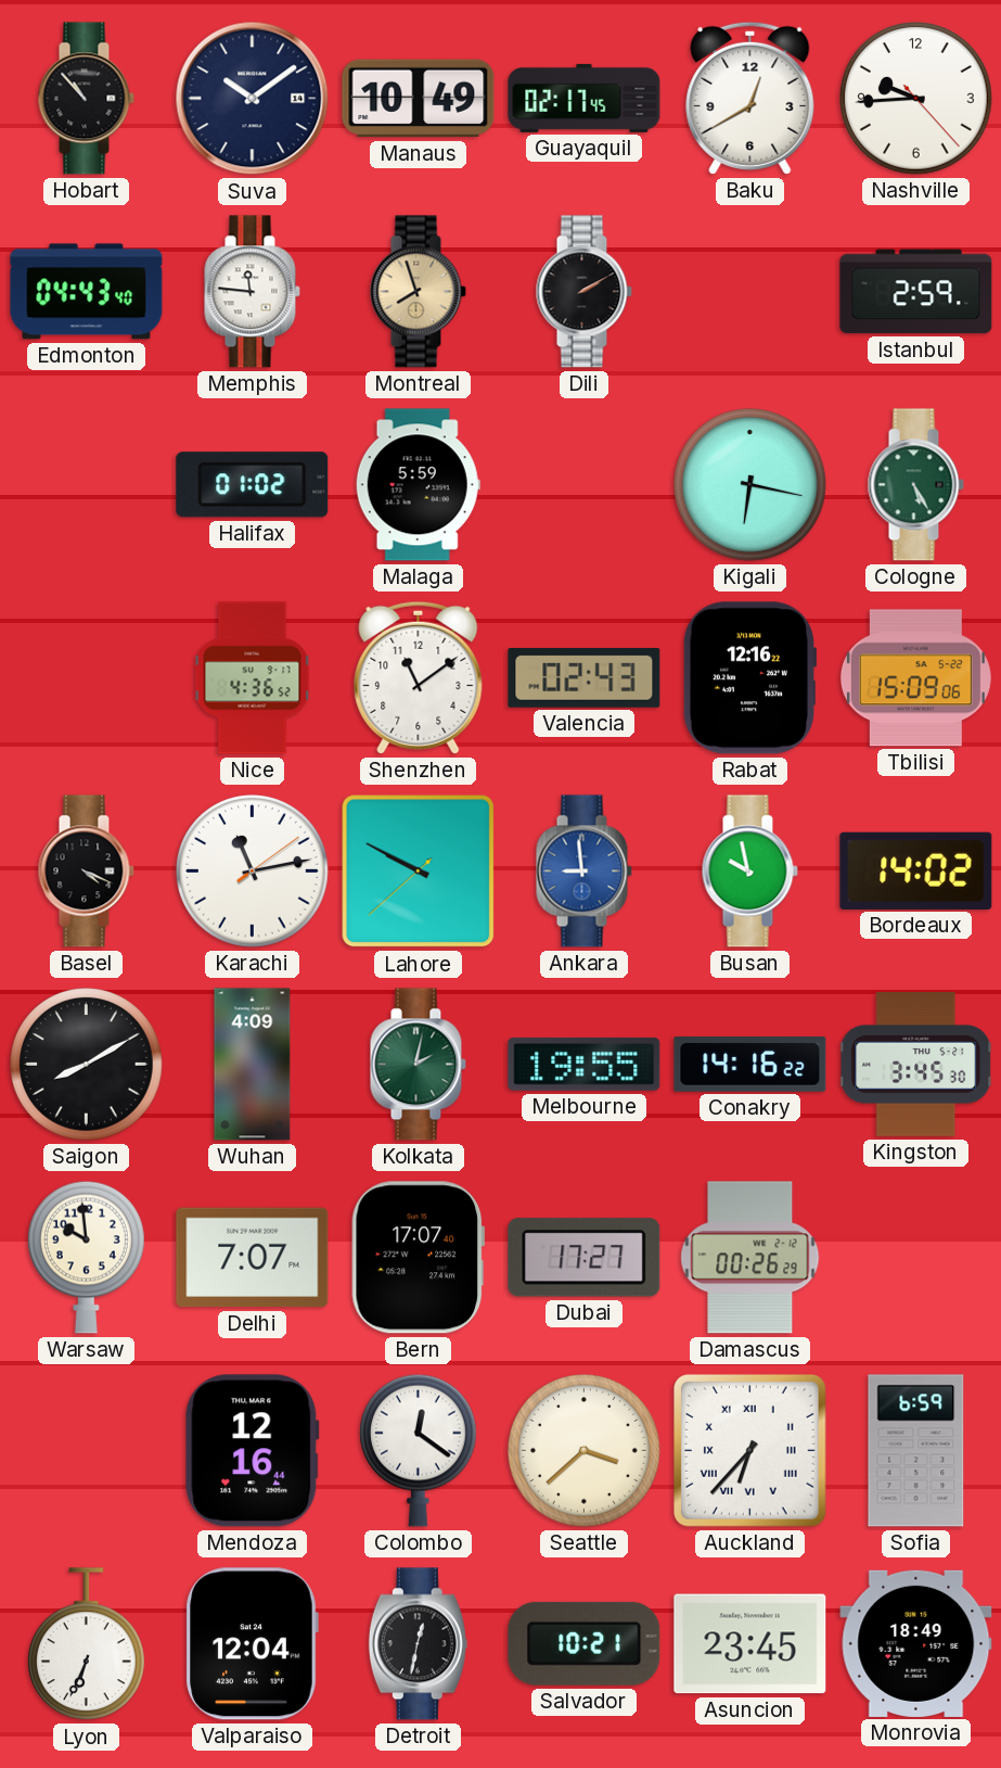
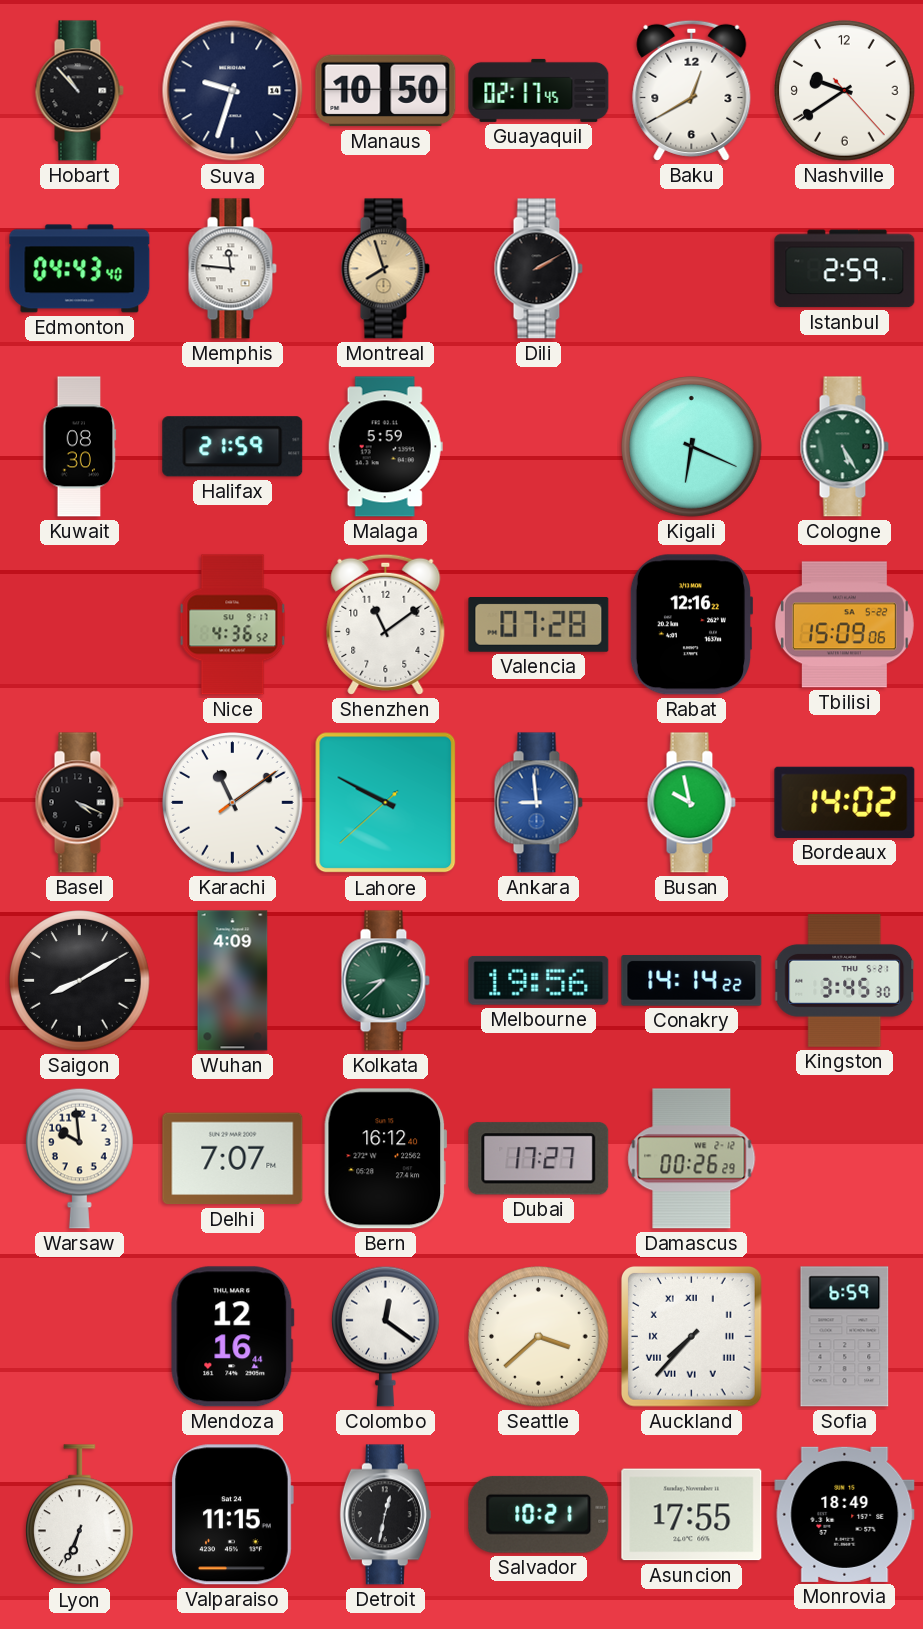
Suva: 10:09 -> 9:33 (233, 91)
Manaus: 10:49 -> 10:50 (386, 91)
Nashville: 9:44 -> 9:39 (845, 91)
Kuwait: none -> 08:30 (80, 447)
Halifax: 01:02 -> 21:59 (233, 447)
Kigali: 6:17 -> 6:19 (692, 447)
Valencia: 02:43 -> 07:28 (539, 625)
Karachi: 11:13 -> 11:09 (233, 803)
Kolkata: 2:02 -> 8:38 (385, 981)
Melbourne: 19:55 -> 19:56 (539, 980)
Conakry: 14:16 -> 14:14 (692, 981)
Bern: 17:07 -> 16:12 (386, 1159)
Auckland: 6:37 -> 7:37 (691, 1336)
Valparaiso: 12:04 -> 11:15 (232, 1515)
Asuncion: 23:45 -> 17:55 (692, 1515)
